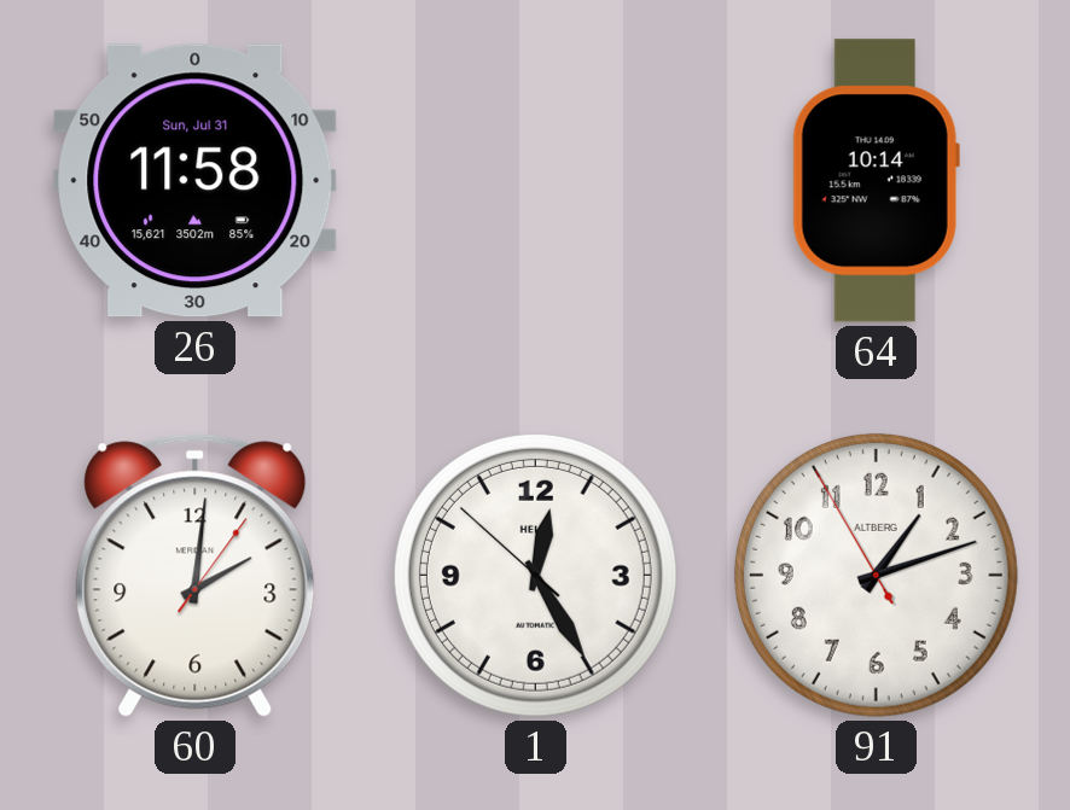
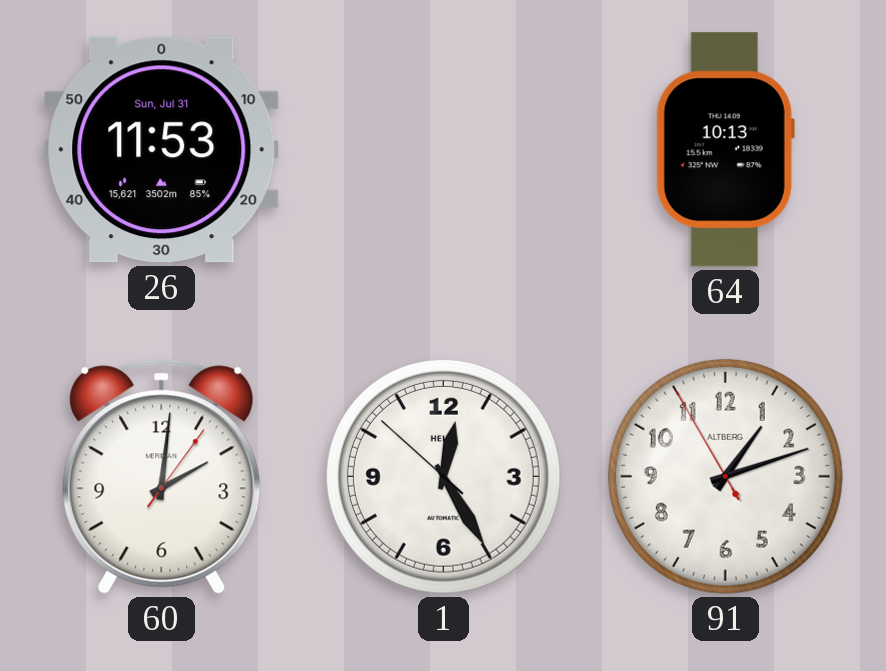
26: 11:58 -> 11:53 (162, 150)
64: 10:14 -> 10:13 (725, 150)
